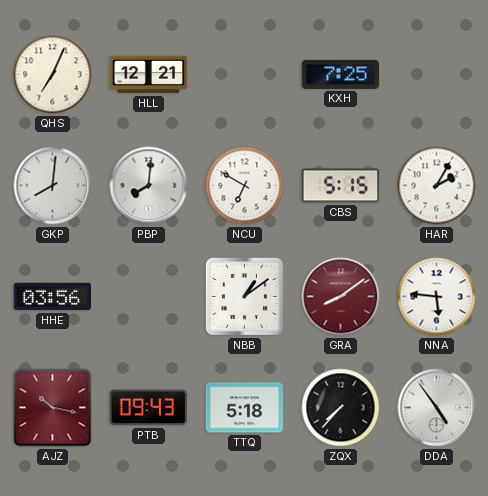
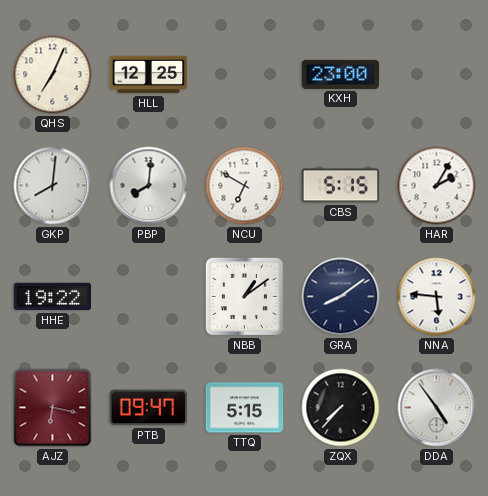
HLL: 12:21 -> 12:25 (149, 75)
KXH: 7:25 -> 23:00 (341, 74)
HHE: 03:56 -> 19:22 (53, 297)
GRA dial: burgundy -> navy (341, 297)
AJZ: 10:17 -> 6:17 (53, 408)
PTB: 09:43 -> 09:47 (149, 408)
TTQ: 5:18 -> 5:15 (245, 408)
